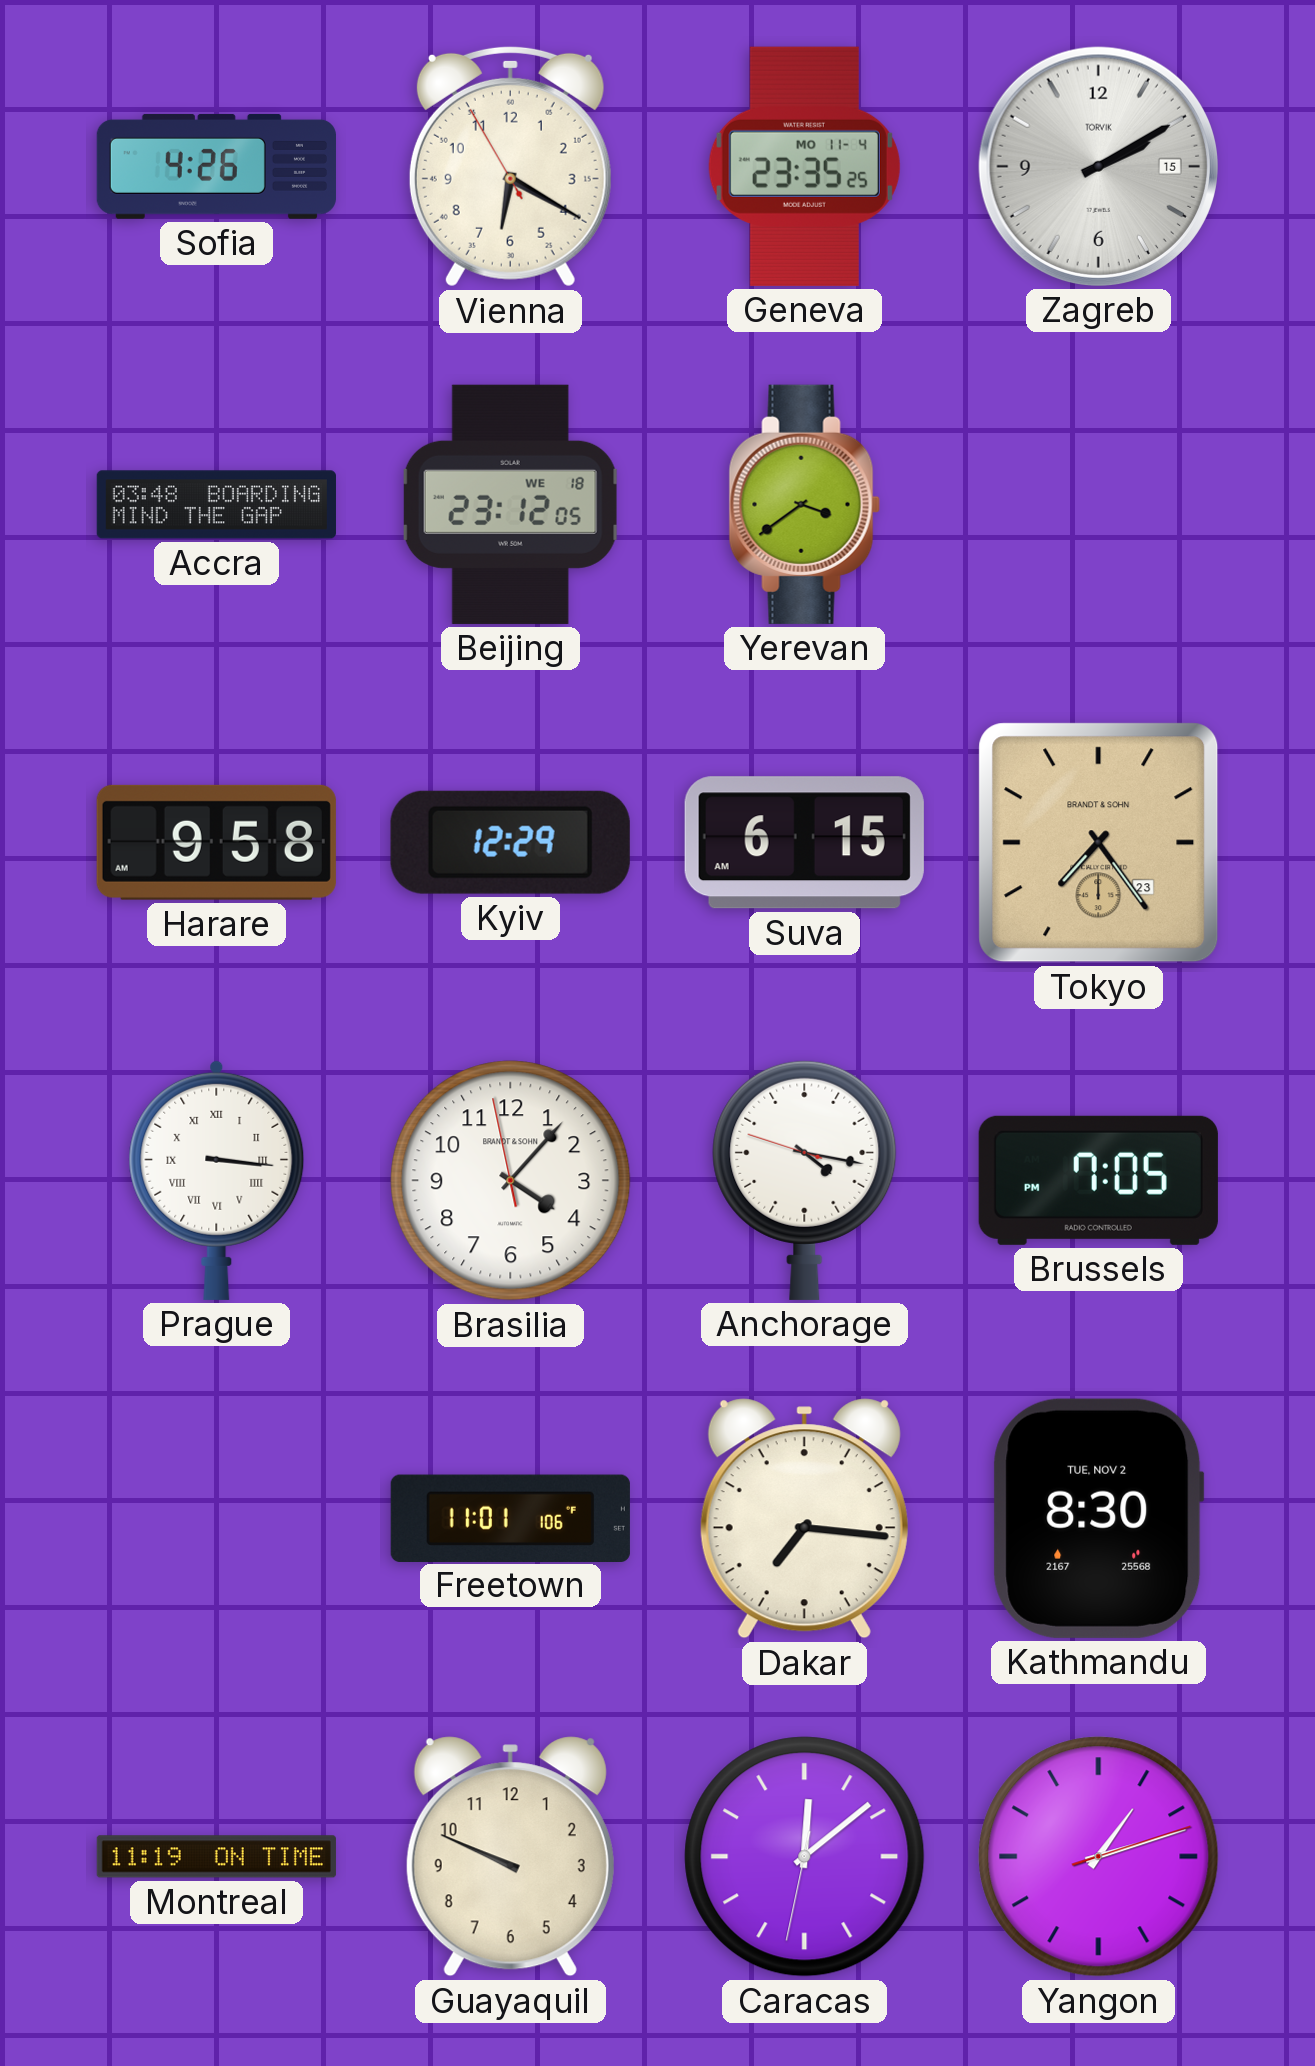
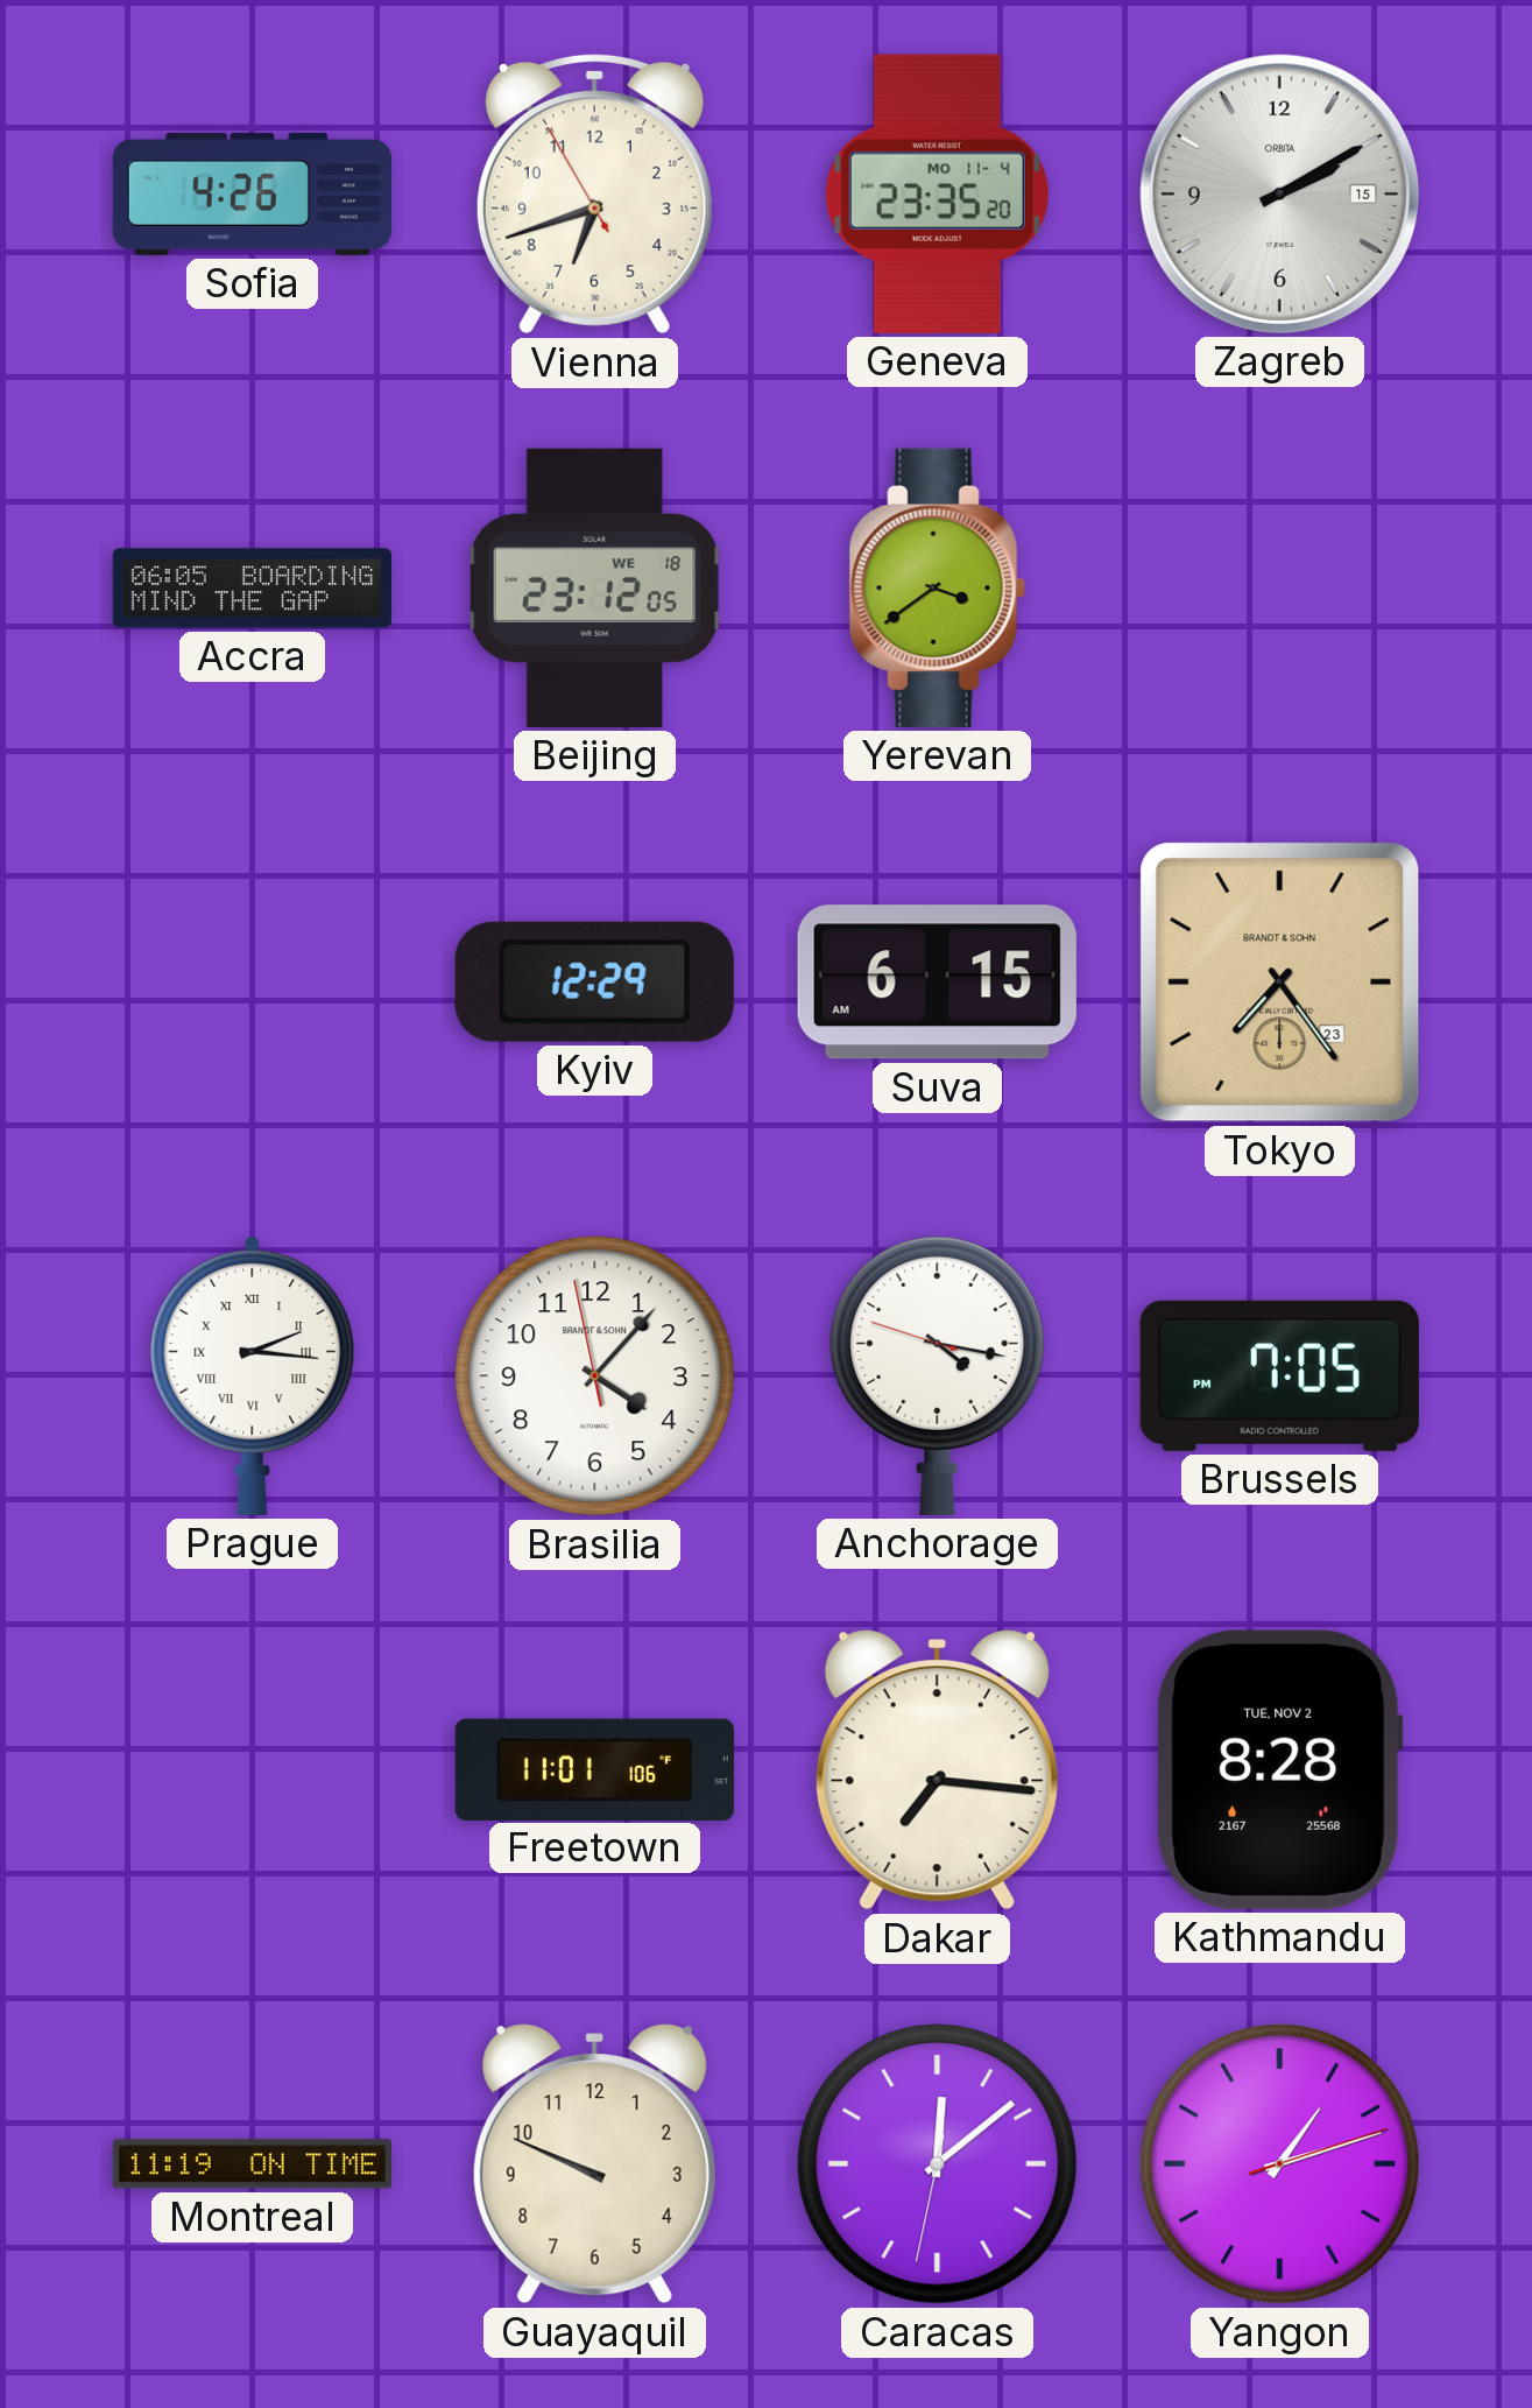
Vienna: 6:19 -> 6:41 (594, 193)
Geneva: 23:35:25 -> 23:35:20 (937, 193)
Zagreb brand: TORVIK -> ORBITA (1279, 193)
Accra: 03:48 -> 06:05 (252, 589)
Harare: 9:58 -> none (216, 842)
Prague: 3:16 -> 2:16 (253, 1375)
Kathmandu: 8:30 -> 8:28 (1280, 1769)
